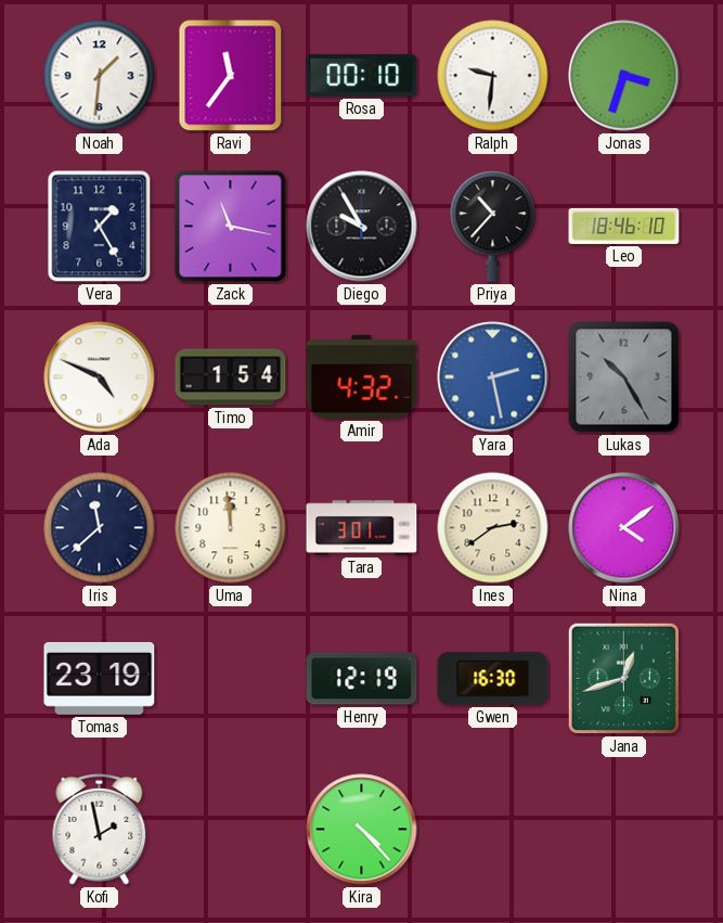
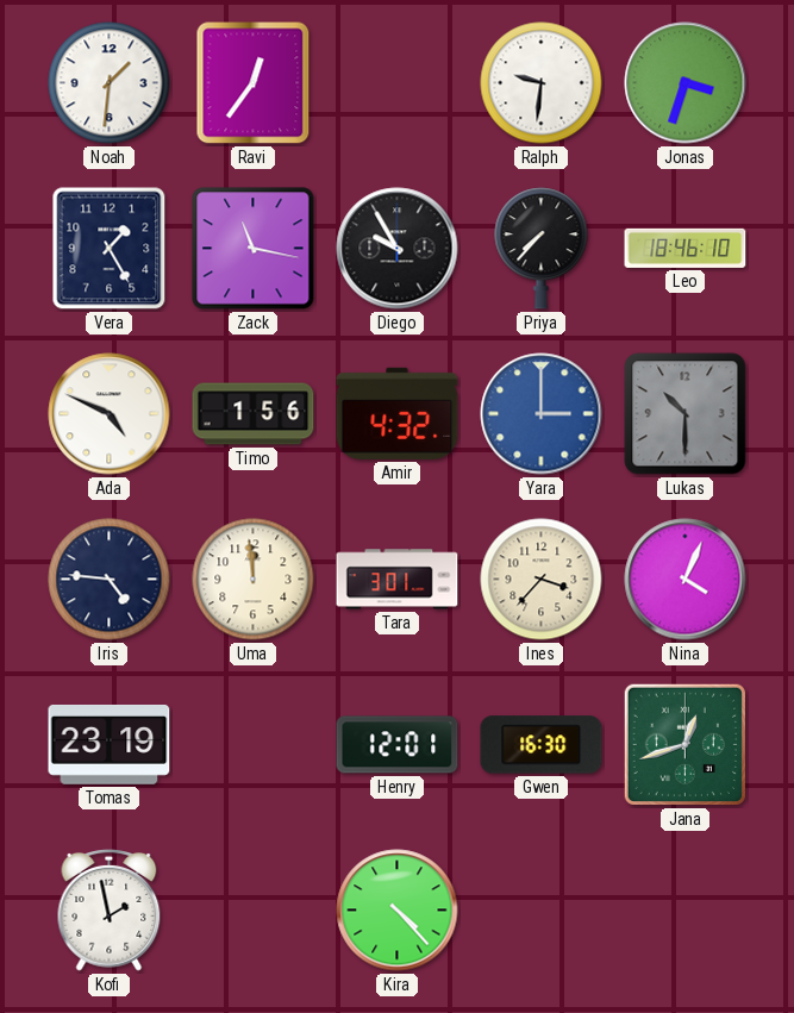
Ravi: 11:36 -> 12:36 (254, 83)
Rosa: 00:10 -> none (362, 75)
Priya: 10:37 -> 7:37 (542, 249)
Timo: 1:54 -> 1:56 (254, 414)
Yara: 2:28 -> 3:00 (542, 414)
Lukas: 10:25 -> 10:30 (686, 414)
Iris: 11:38 -> 4:46 (110, 580)
Ines: 2:39 -> 3:37 (542, 580)
Nina: 4:09 -> 4:04 (686, 580)
Henry: 12:19 -> 12:01 (398, 745)
